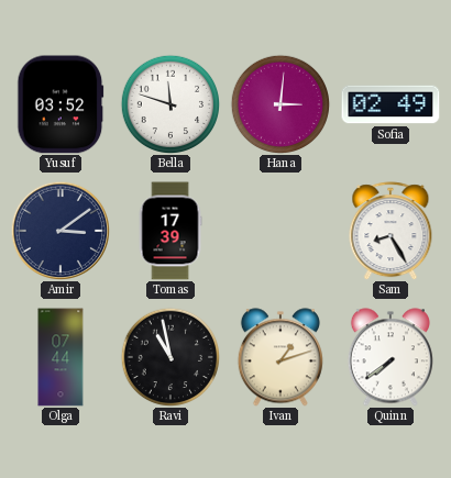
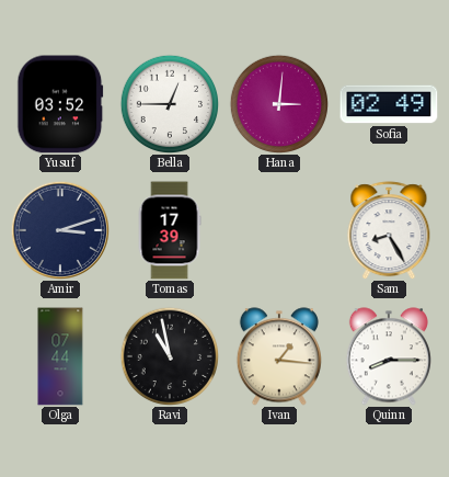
Bella: 11:48 -> 12:45 (169, 103)
Amir: 3:09 -> 3:12 (59, 229)
Ivan: 1:12 -> 1:16 (279, 356)
Quinn: 7:39 -> 8:15 (389, 356)
